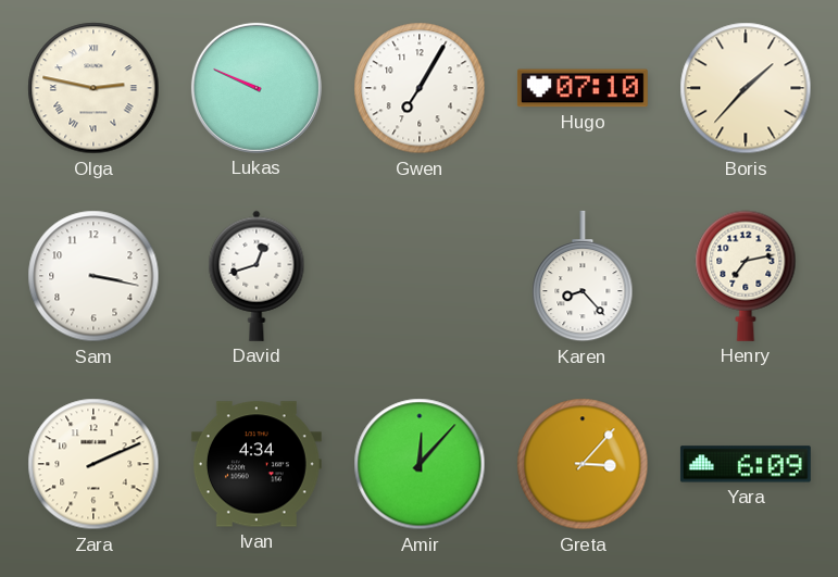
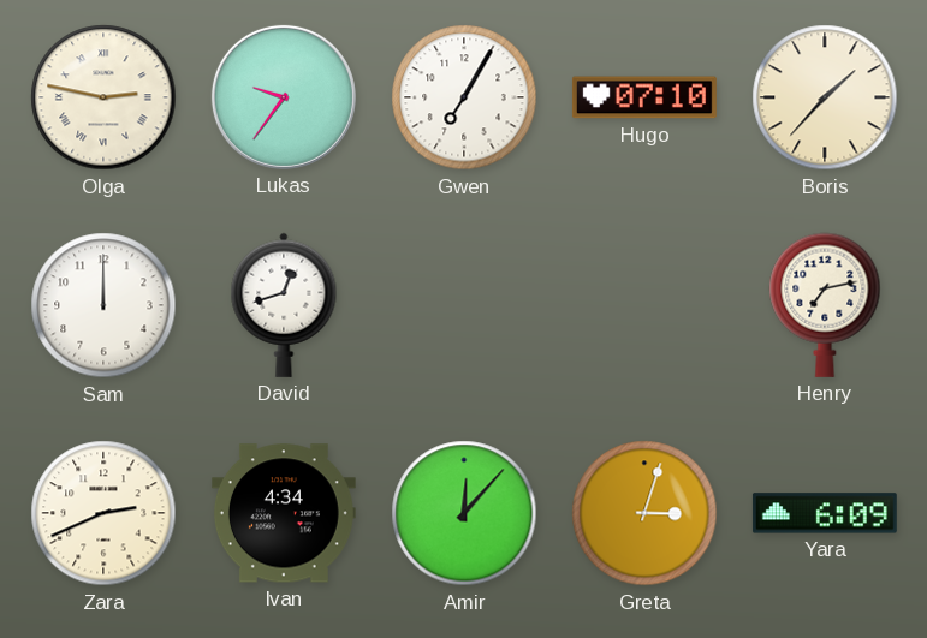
Lukas: 9:49 -> 9:36 (284, 97)
Sam: 3:17 -> 12:00 (103, 305)
Karen: 8:23 -> none (583, 276)
Zara: 2:11 -> 2:41 (103, 513)
Greta: 3:07 -> 3:03 (644, 513)
